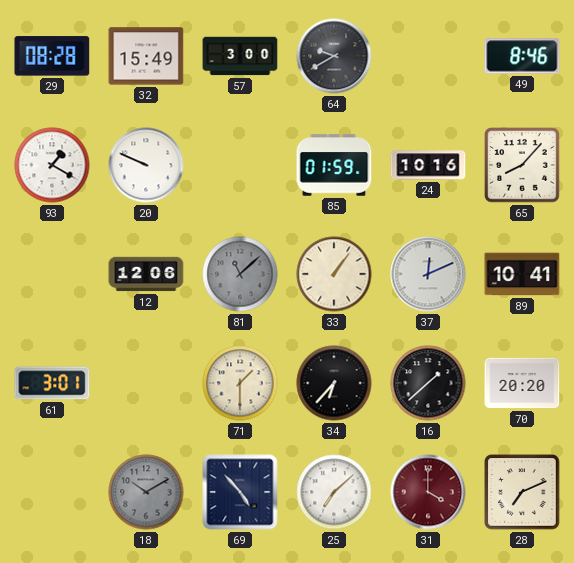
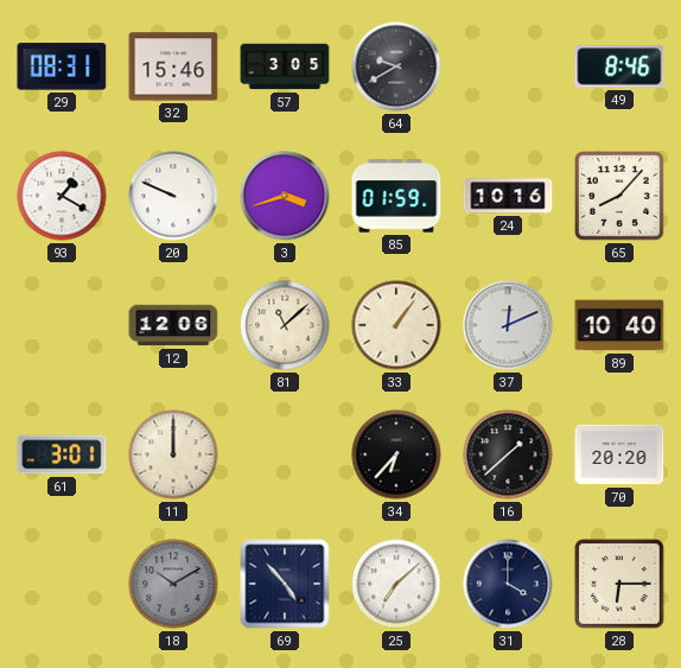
29: 08:28 -> 08:31 (62, 66)
32: 15:49 -> 15:46 (173, 66)
57: 3:00 -> 3:05 (285, 66)
3: none -> 3:42 (285, 196)
81 dial: grey -> cream (285, 325)
89: 10:41 -> 10:40 (619, 325)
11: none -> 12:00 (173, 454)
71: 1:30 -> none (240, 383)
31 dial: burgundy -> navy (508, 584)
28: 7:11 -> 6:15 (619, 584)
